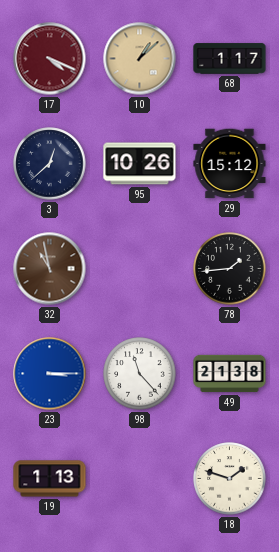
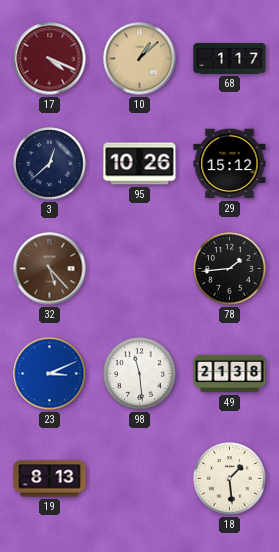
32: 10:58 -> 5:23 (50, 269)
23: 3:15 -> 3:11 (50, 374)
98: 11:23 -> 11:29 (140, 374)
19: 1:13 -> 8:13 (50, 479)
18: 1:48 -> 1:29 (230, 479)
